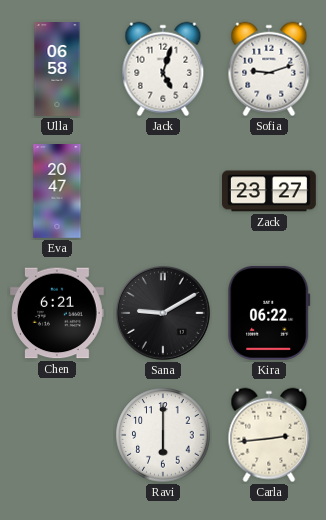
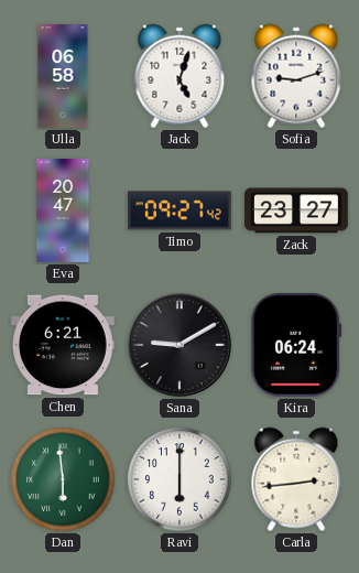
Timo: none -> 09:27 (181, 210)
Kira: 06:22 -> 06:24 (296, 345)
Dan: none -> 5:59 (63, 479)
